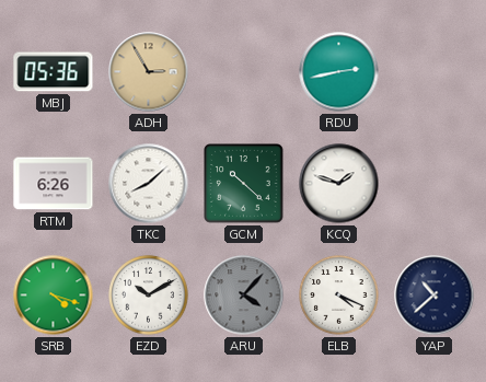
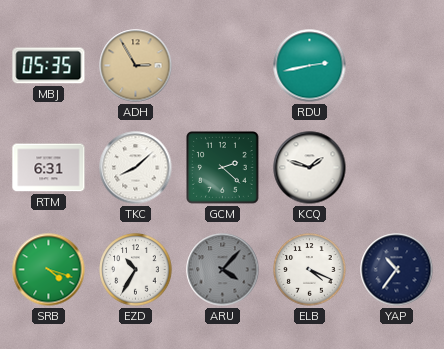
MBJ: 05:36 -> 05:35 (49, 66)
RTM: 6:26 -> 6:31 (49, 168)
GCM: 10:22 -> 2:22 (223, 168)
EZD: 10:10 -> 10:35 (136, 270)
YAP: 10:38 -> 10:36 (397, 270)
